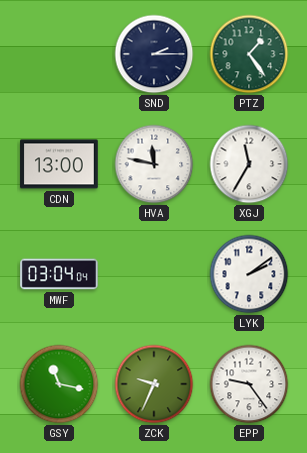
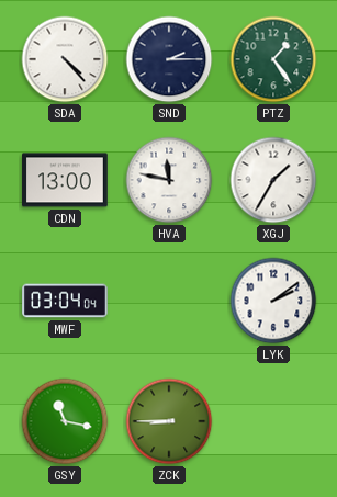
SDA: none -> 4:23 (65, 59)
XGJ: 11:35 -> 1:35 (273, 180)
ZCK: 9:34 -> 8:45 (169, 421)
EPP: 9:24 -> none (249, 384)
